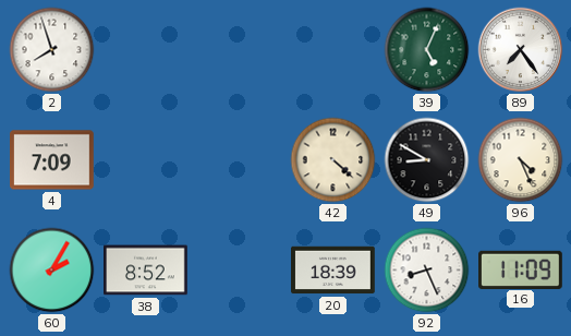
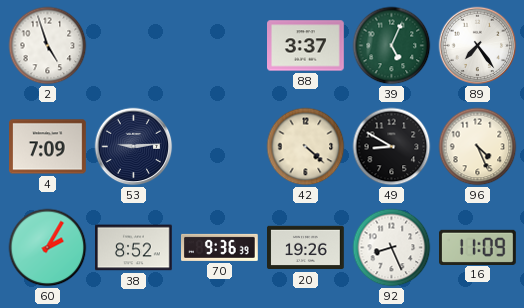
2: 7:57 -> 4:57 (48, 46)
88: none -> 3:37 (306, 46)
53: none -> 9:14 (134, 147)
70: none -> 9:36 (220, 247)
20: 18:39 -> 19:26 (306, 248)
